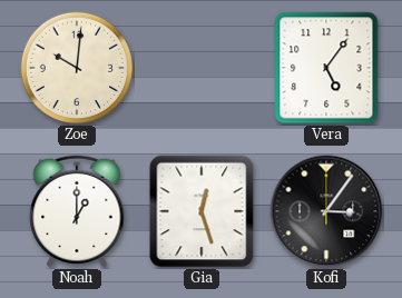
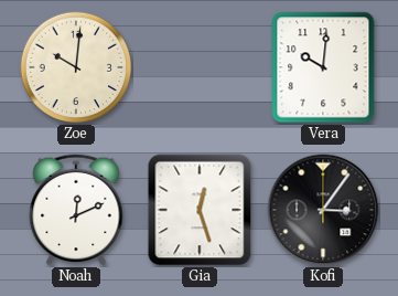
Vera: 5:06 -> 10:01 (323, 67)
Noah: 1:00 -> 12:11 (76, 210)
